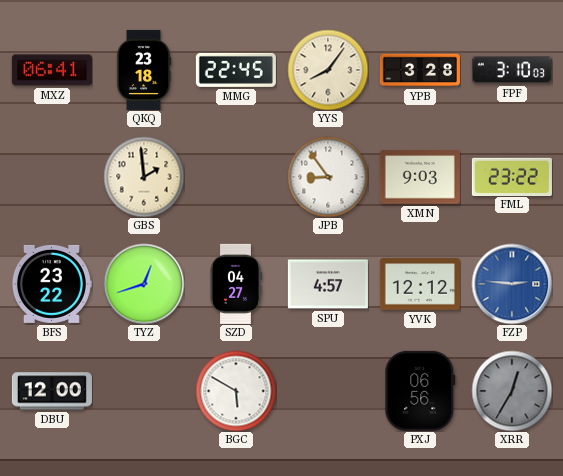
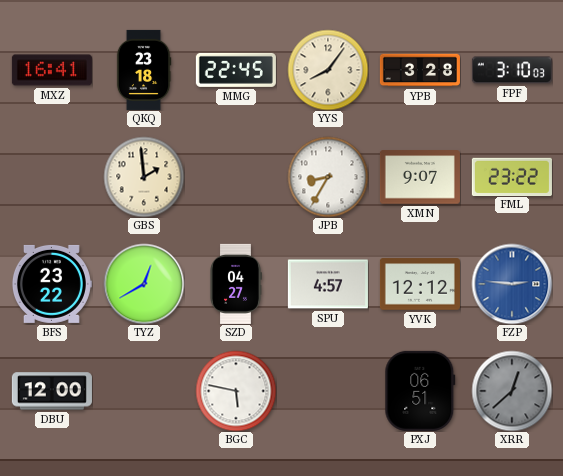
MXZ: 06:41 -> 16:41 (52, 70)
JPB: 8:54 -> 8:35 (328, 177)
XMN: 9:03 -> 9:07 (420, 177)
TYZ: 12:42 -> 12:40 (144, 284)
BGC: 5:50 -> 5:47 (236, 391)
PXJ: 06:56 -> 06:51 (420, 391)
XRR: 12:35 -> 12:38 (512, 391)
